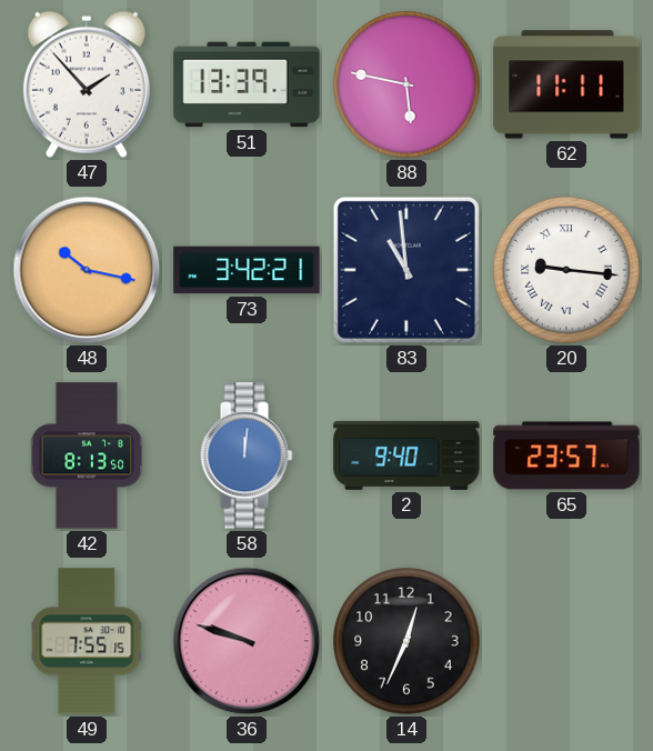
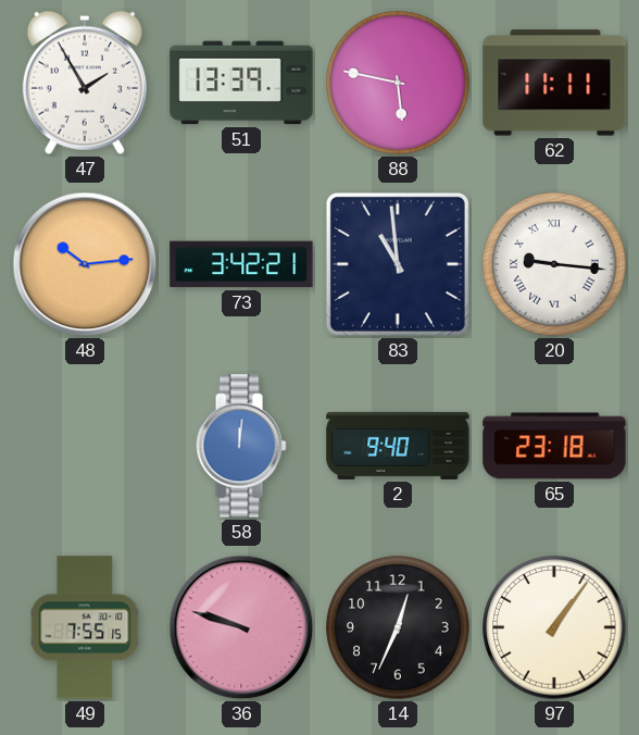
47: 1:53 -> 1:55 (85, 83)
48: 10:17 -> 10:14 (85, 264)
42: 8:13 -> none (87, 455)
65: 23:57 -> 23:18 (554, 446)
97: none -> 1:06 (554, 627)
